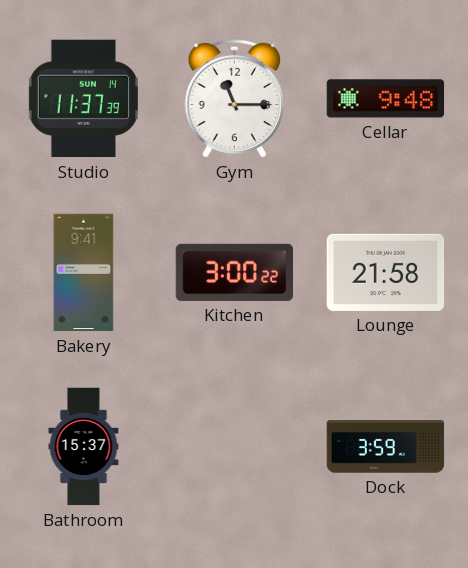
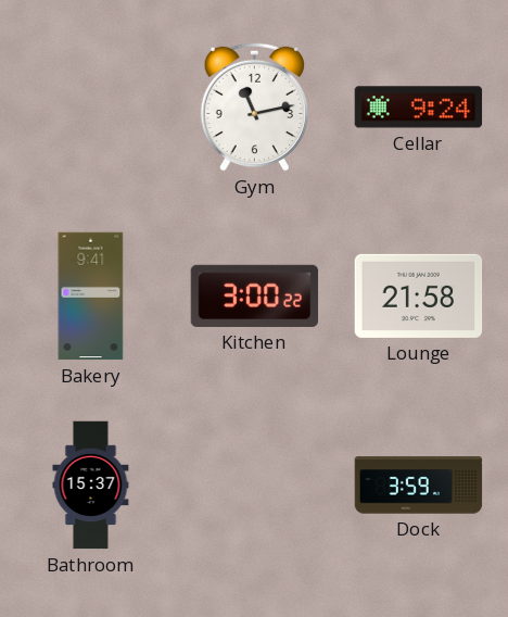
Studio: 11:37 -> none (83, 99)
Gym: 11:15 -> 11:13 (254, 106)
Cellar: 9:48 -> 9:24 (419, 108)
